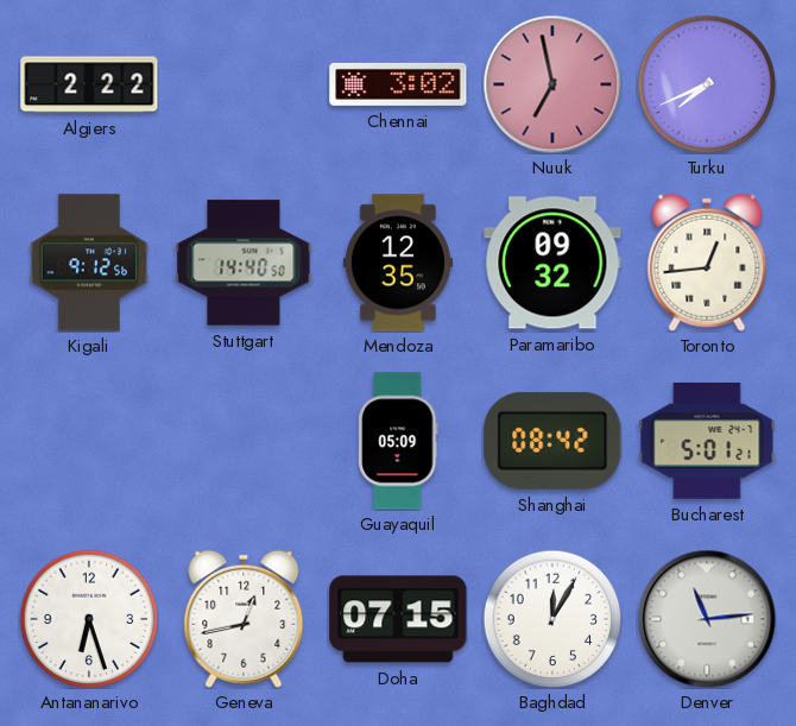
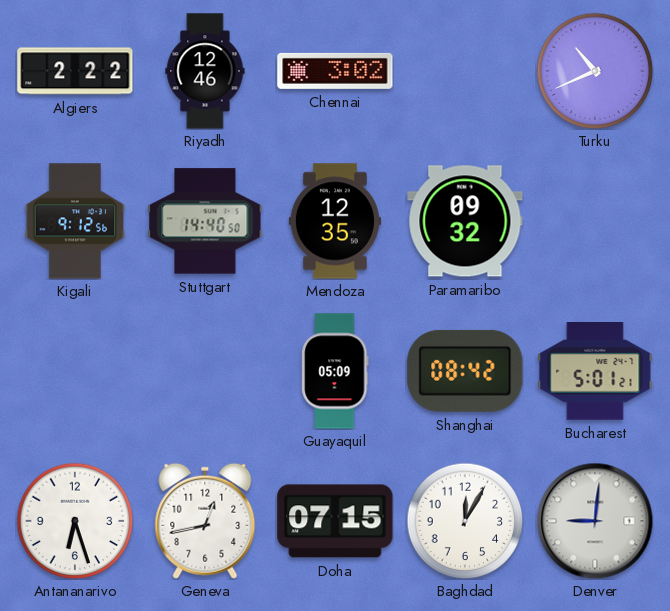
Riyadh: none -> 12:46 (205, 71)
Nuuk: 6:58 -> none (552, 84)
Turku: 7:41 -> 10:41 (595, 71)
Toronto: 12:44 -> none (707, 263)
Denver: 11:14 -> 9:01 (595, 521)
